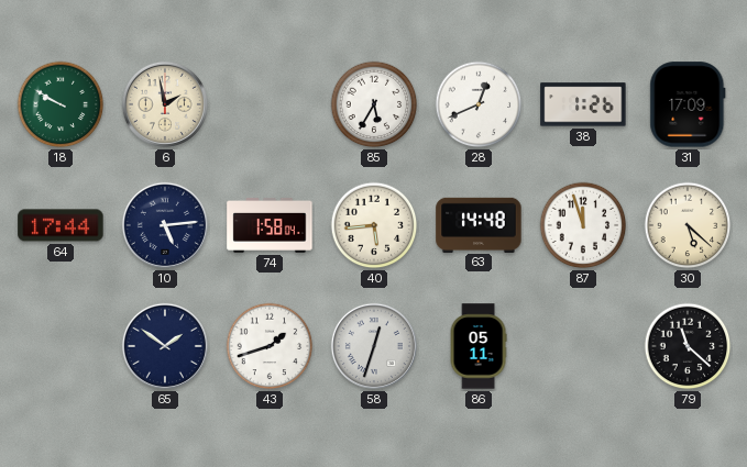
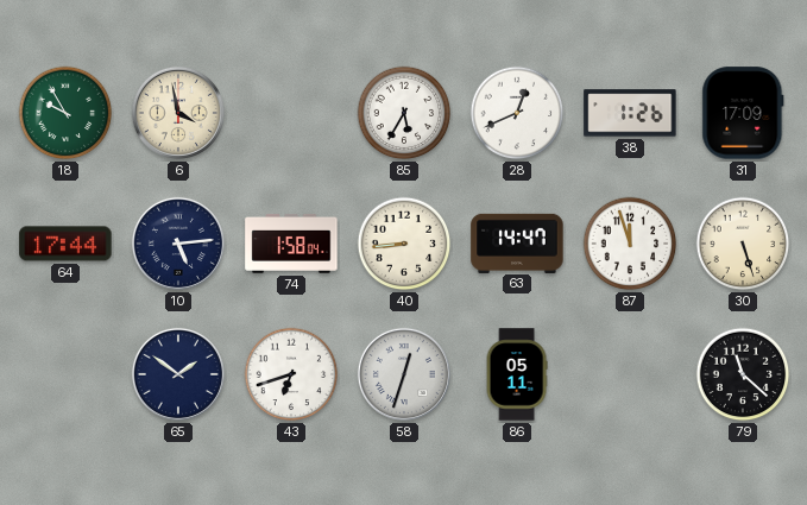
18: 9:50 -> 9:55 (65, 113)
6: 1:58 -> 3:58 (178, 113)
40: 5:44 -> 8:44 (404, 244)
63: 14:48 -> 14:47 (517, 242)
30: 5:22 -> 5:27 (743, 244)
43: 1:42 -> 6:42 (291, 374)
